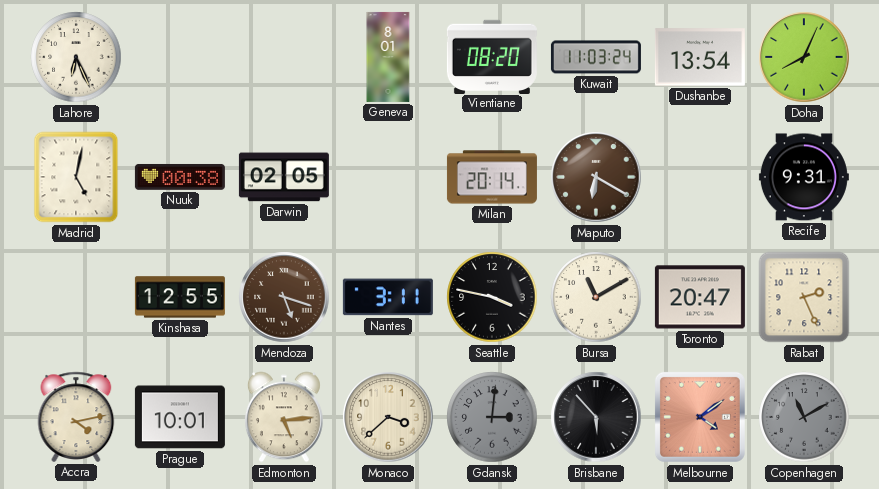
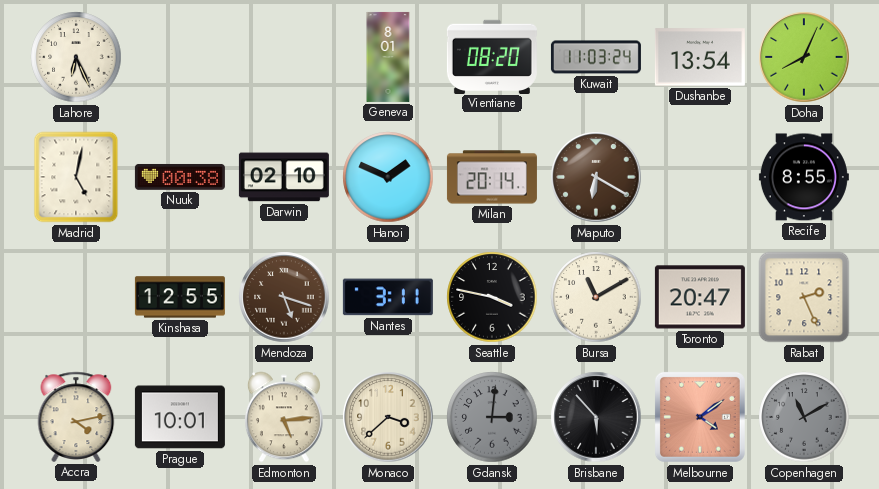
Darwin: 02:05 -> 02:10 (284, 177)
Hanoi: none -> 1:49 (388, 177)
Recife: 9:31 -> 8:55 (804, 177)
